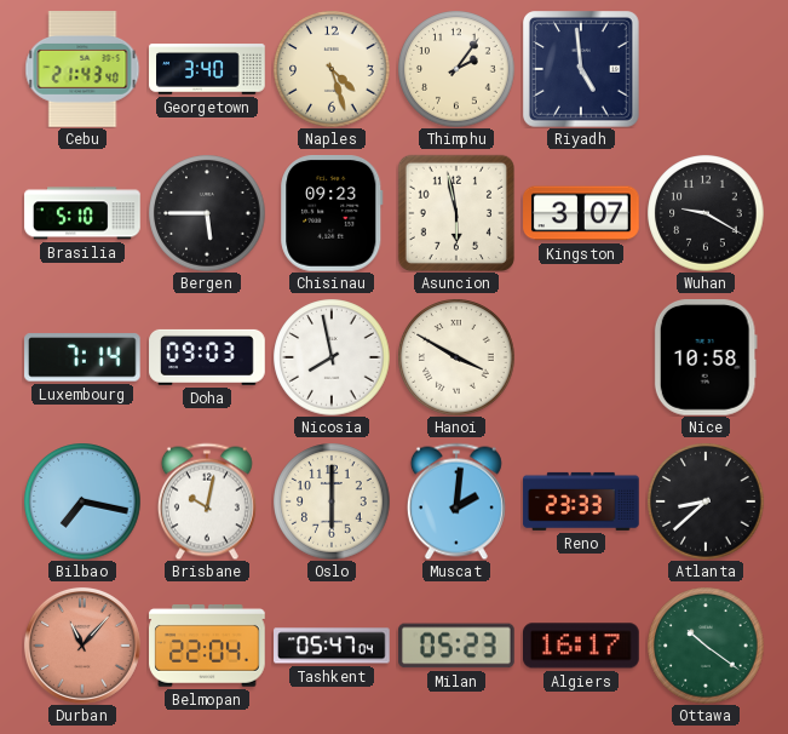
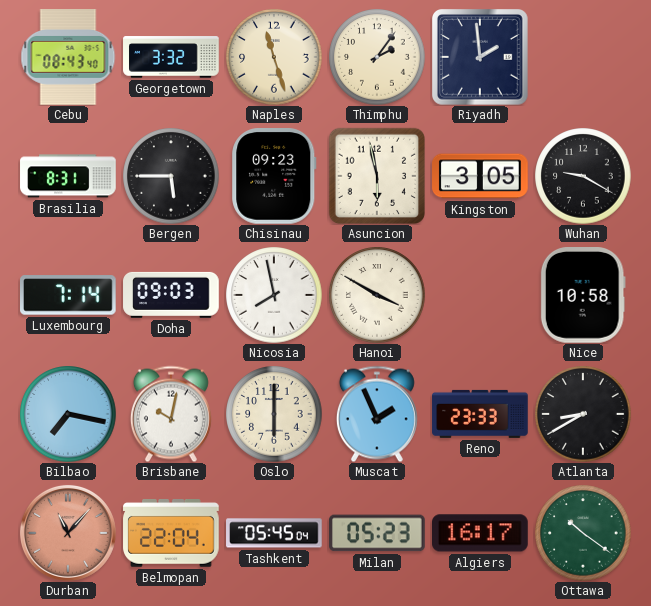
Cebu: 21:43 -> 08:43 (68, 57)
Georgetown: 3:40 -> 3:32 (171, 57)
Naples: 4:27 -> 11:27 (274, 57)
Riyadh: 4:59 -> 1:59 (481, 58)
Brasilia: 5:10 -> 8:31 (68, 176)
Kingston: 3:07 -> 3:05 (480, 176)
Muscat: 2:01 -> 1:56 (377, 414)
Atlanta: 8:38 -> 8:40 (583, 414)
Tashkent: 05:47 -> 05:45 (274, 533)
